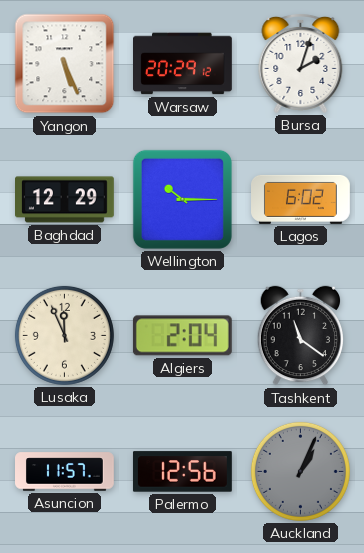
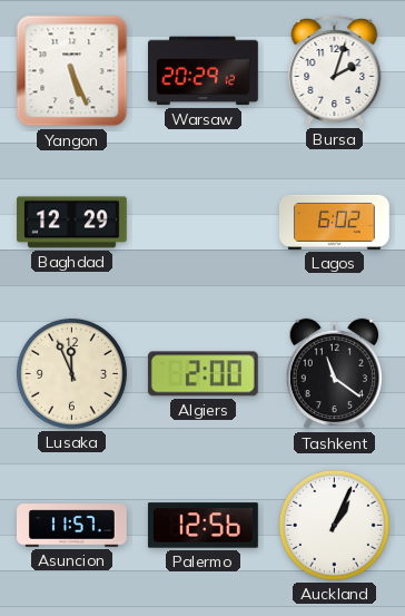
Wellington: 10:15 -> none (182, 199)
Algiers: 2:04 -> 2:00 (202, 374)
Auckland dial: grey -> white (334, 525)
